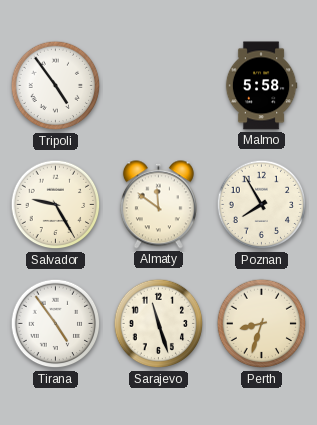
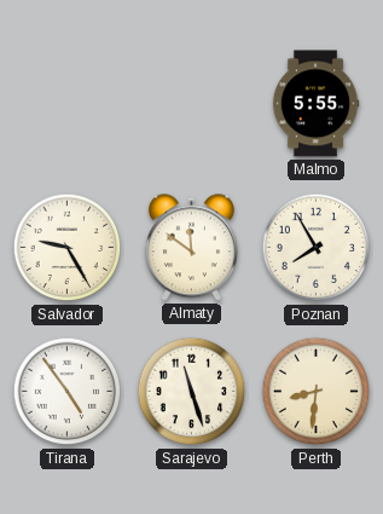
Tripoli: 4:54 -> none (56, 86)
Malmo: 5:58 -> 5:55 (315, 104)
Perth: 8:33 -> 8:31 (317, 392)
